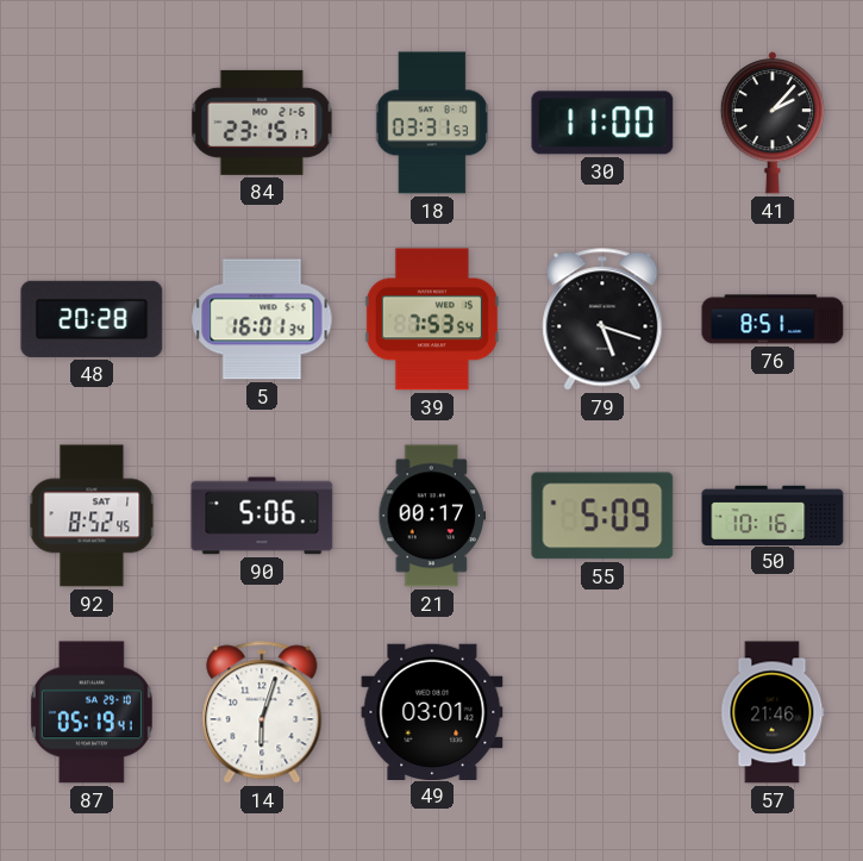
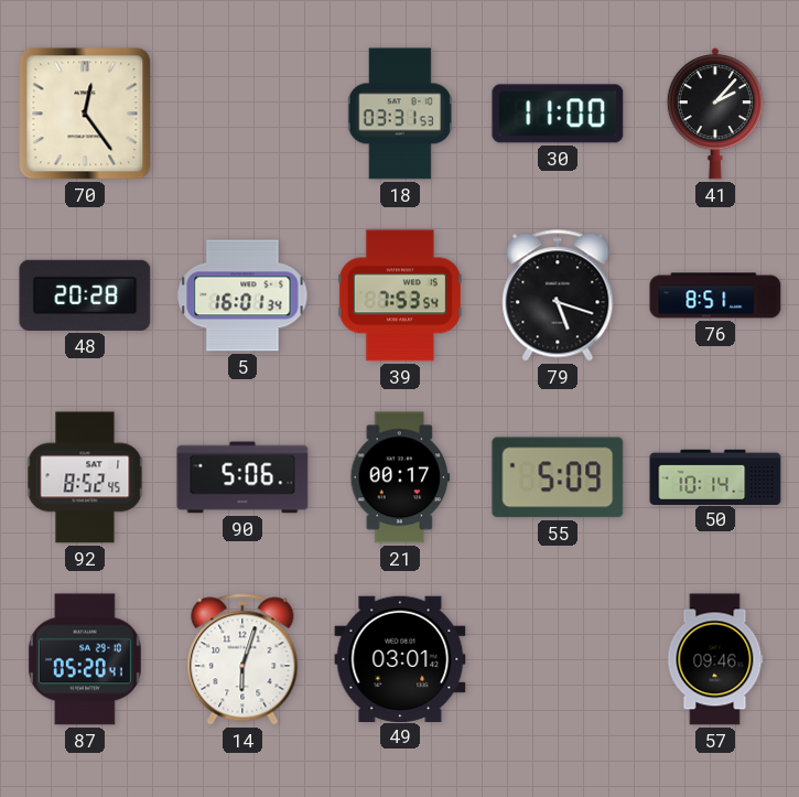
70: none -> 12:24 (85, 114)
84: 23:15 -> none (262, 123)
50: 10:16 -> 10:14 (715, 476)
87: 05:19 -> 05:20 (85, 659)
57: 21:46 -> 09:46 (715, 659)
